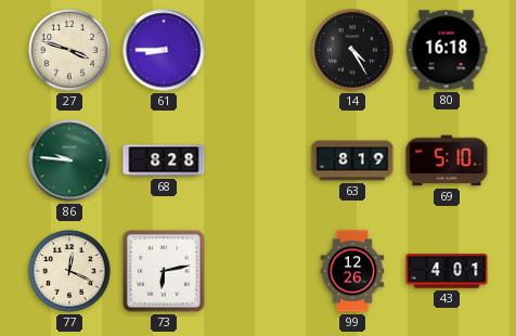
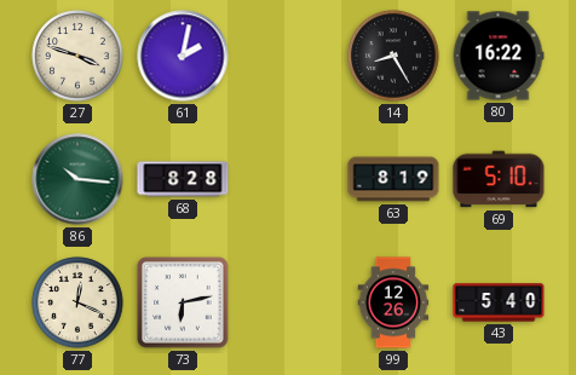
61: 8:45 -> 2:02 (183, 56)
14: 4:25 -> 8:25 (393, 56)
80: 16:18 -> 16:22 (499, 56)
86: 9:46 -> 10:16 (77, 179)
43: 4:01 -> 5:40 (499, 302)
